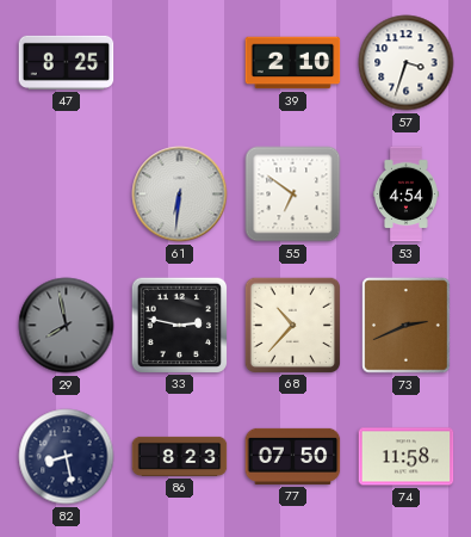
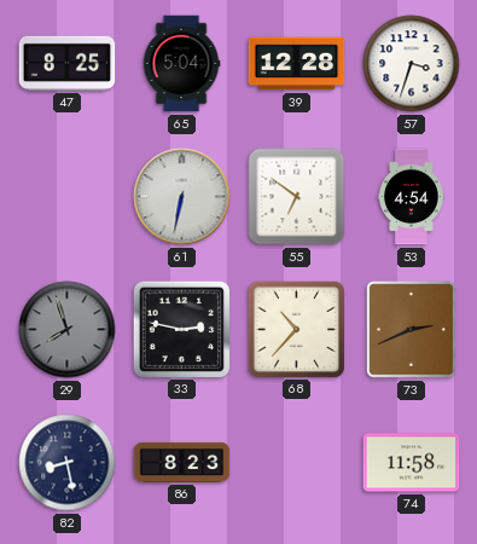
65: none -> 5:04 (181, 64)
39: 2:10 -> 12:28 (297, 64)
61: 6:31 -> 6:32 (182, 197)
29: 7:58 -> 7:57 (68, 330)
77: 07:50 -> none (293, 456)
